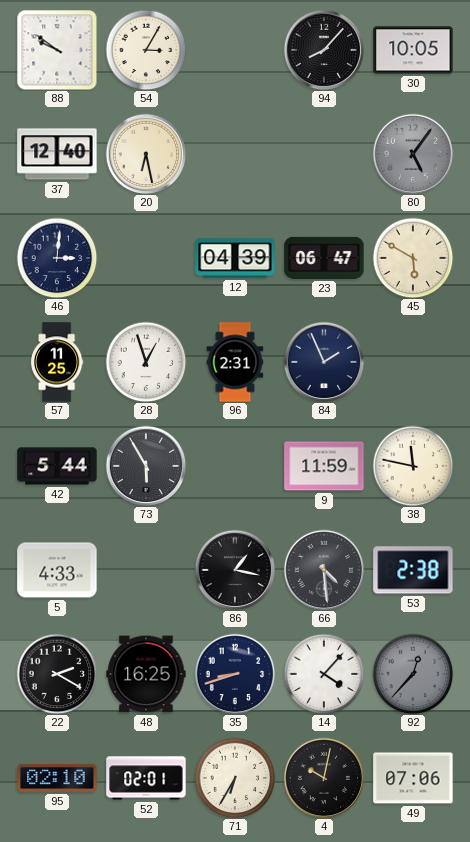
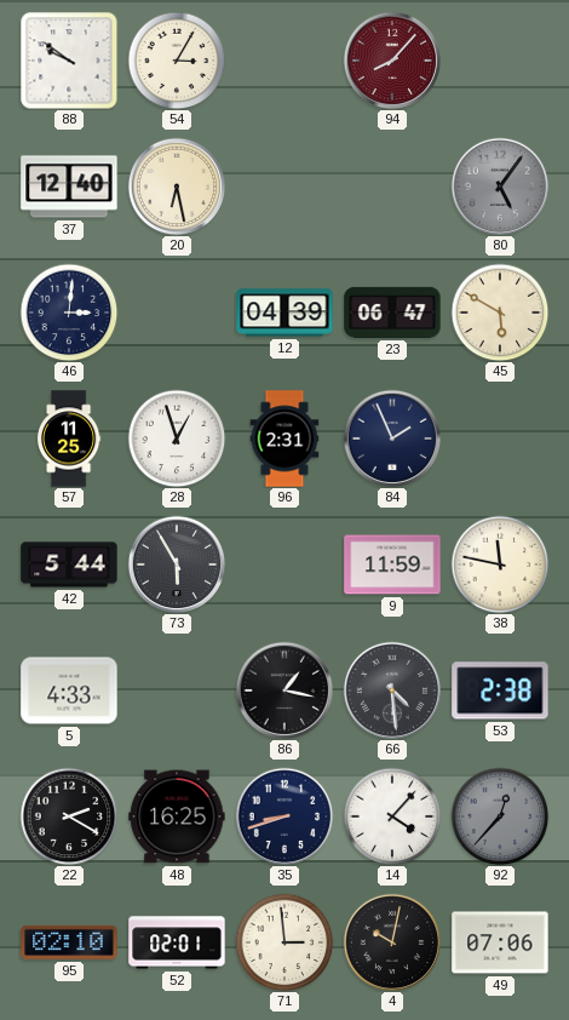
94 dial: black -> burgundy (392, 61)
30: 10:05 -> none (413, 50)
71: 6:35 -> 2:59 (284, 942)
